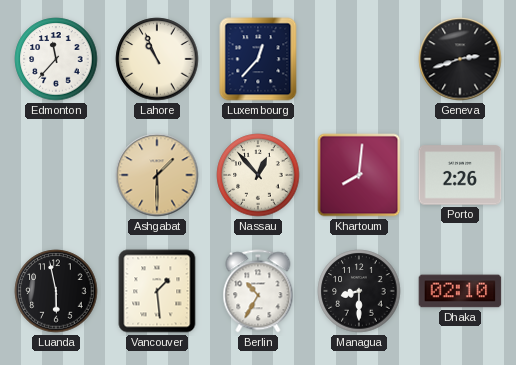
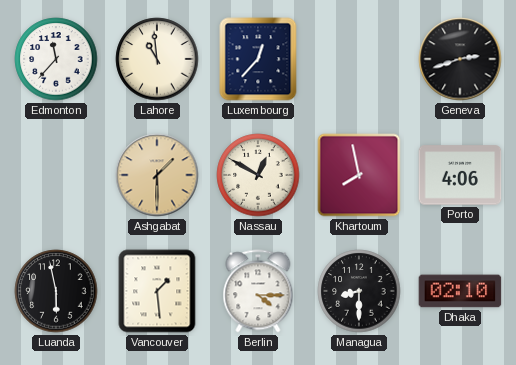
Lahore: 10:56 -> 10:59 (157, 59)
Nassau: 12:53 -> 12:50 (258, 175)
Khartoum: 8:01 -> 7:58 (359, 175)
Porto: 2:26 -> 4:06 (460, 175)
Berlin: 10:35 -> 4:15 (258, 291)
